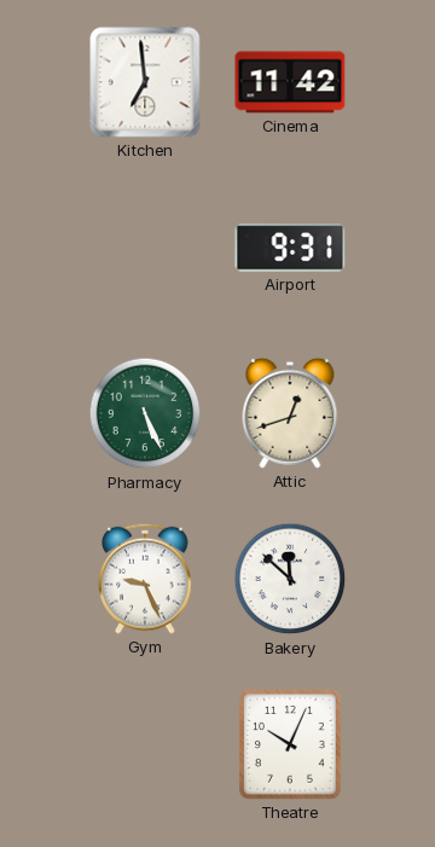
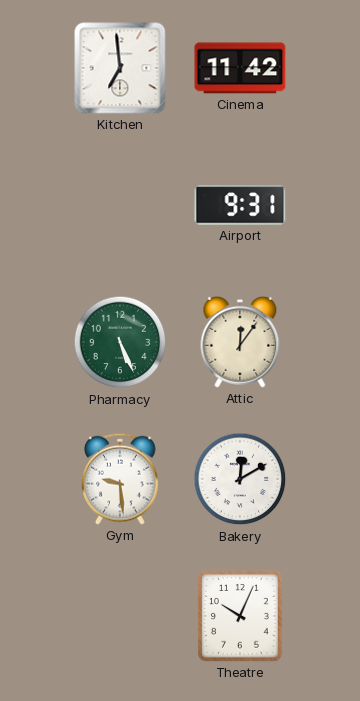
Attic: 12:42 -> 12:06 (240, 342)
Gym: 9:26 -> 9:29 (120, 479)
Bakery: 11:52 -> 12:10 (240, 479)
